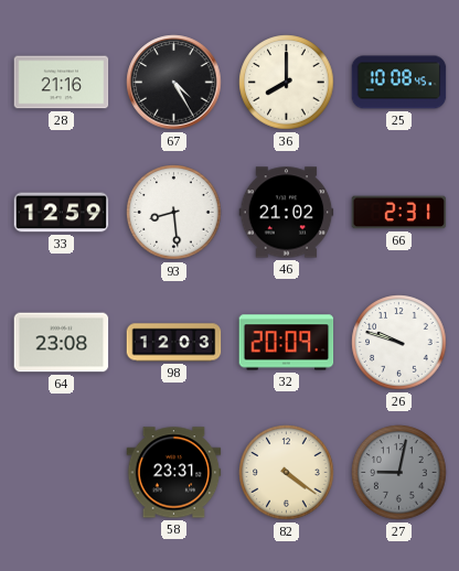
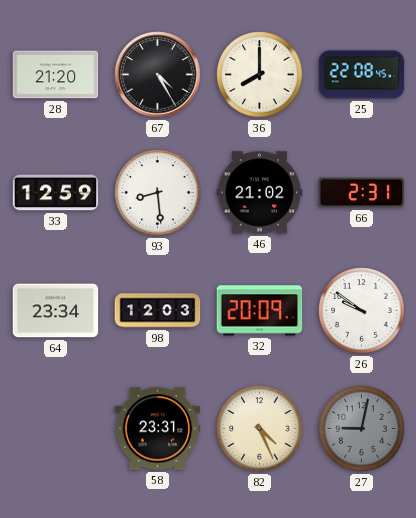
28: 21:16 -> 21:20 (56, 75)
25: 10:08 -> 22:08 (362, 75)
64: 23:08 -> 23:34 (56, 311)
26: 9:48 -> 9:51 (362, 311)
82: 4:21 -> 4:26 (260, 429)
